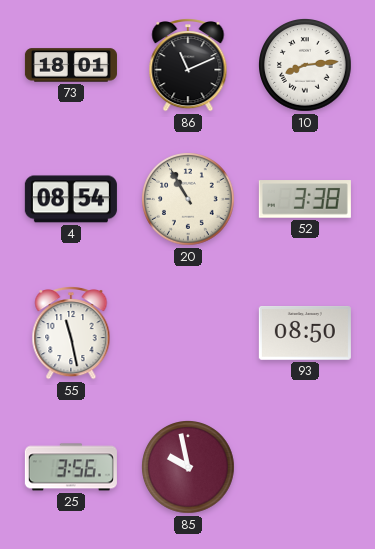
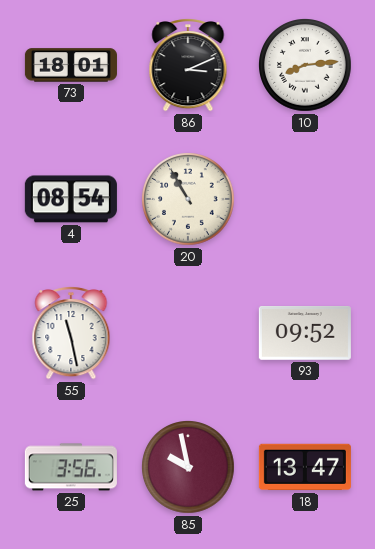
86: 11:11 -> 3:11 (188, 66)
52: 3:38 -> none (305, 199)
93: 08:50 -> 09:52 (305, 334)
18: none -> 13:47 (305, 467)
